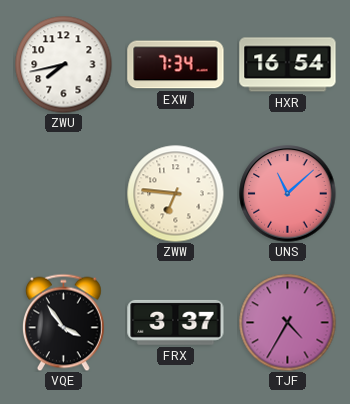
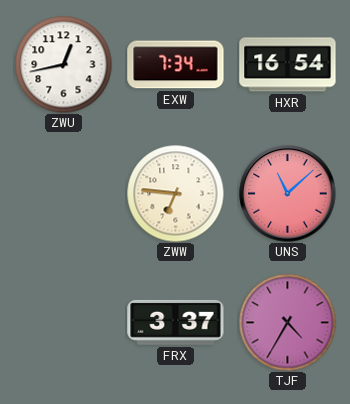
ZWU: 7:43 -> 12:43 (63, 64)
VQE: 3:54 -> none (63, 322)
